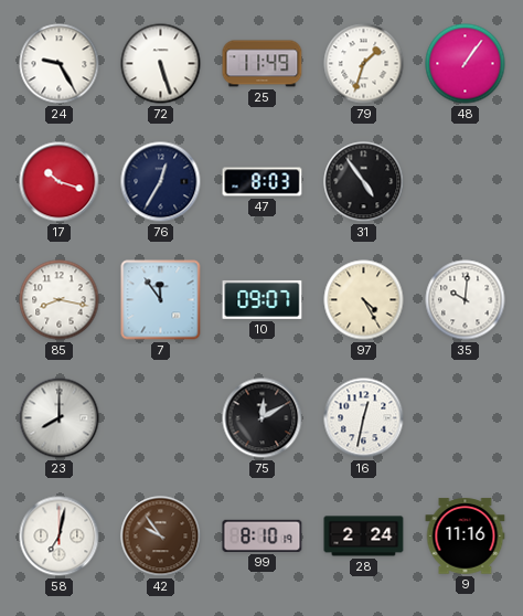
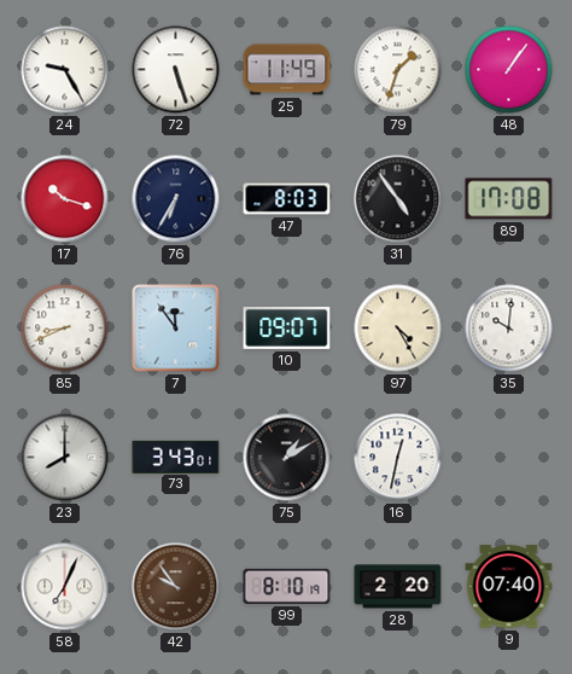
76: 12:35 -> 6:35 (176, 199)
89: none -> 17:08 (509, 199)
85: 8:17 -> 8:41 (65, 329)
73: none -> 3:43 (176, 457)
75: 12:10 -> 1:10 (287, 458)
58: 7:02 -> 7:04 (65, 587)
28: 2:24 -> 2:20 (398, 587)
9: 11:16 -> 07:40 (509, 587)
